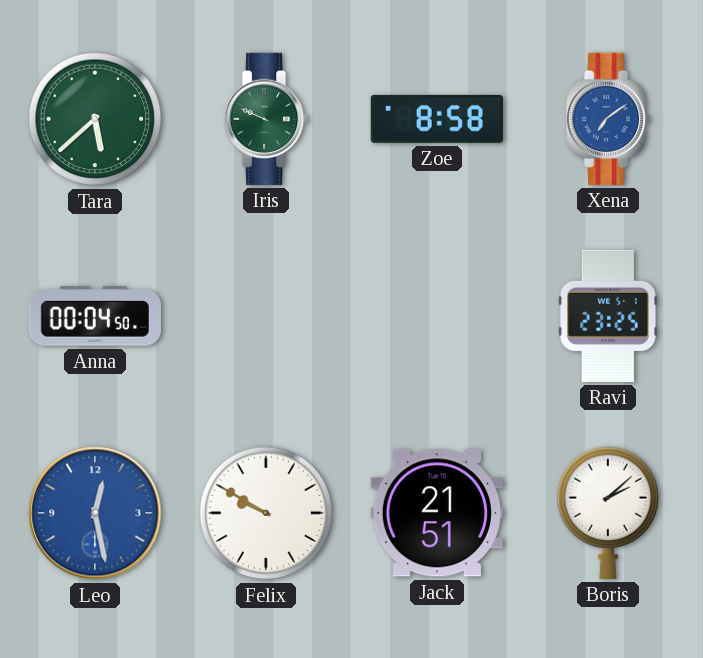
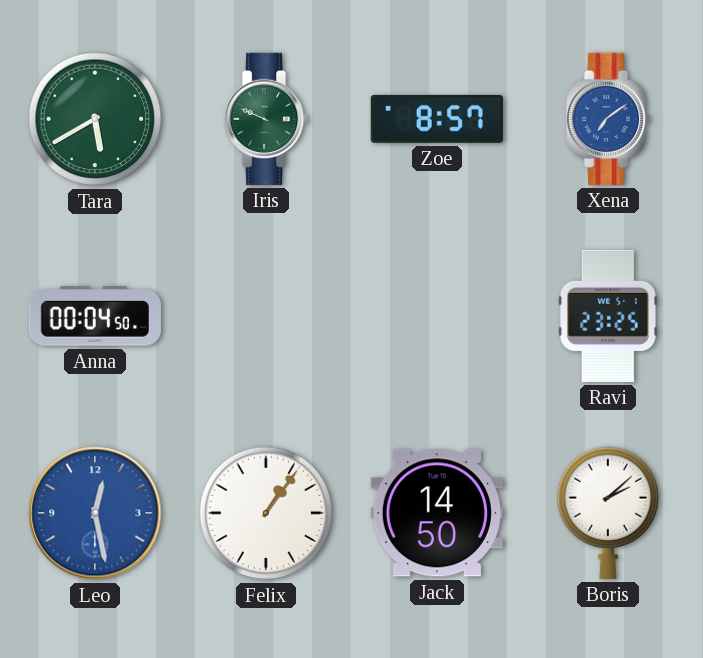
Tara: 5:38 -> 5:40 (95, 119)
Zoe: 8:58 -> 8:57 (437, 119)
Felix: 9:50 -> 1:06 (266, 513)
Jack: 21:51 -> 14:50 (437, 513)
